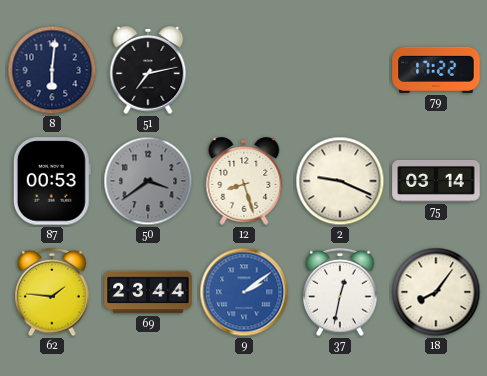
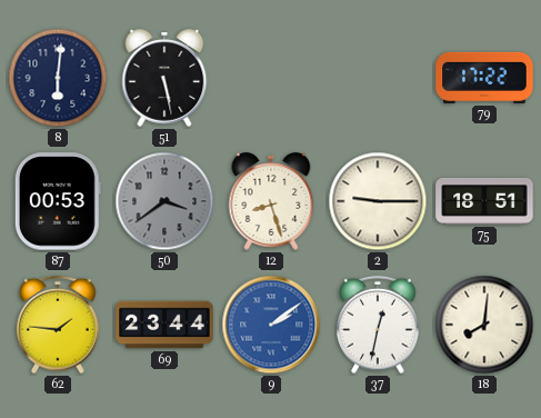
51: 7:13 -> 5:28 (164, 78)
2: 9:19 -> 9:15 (378, 201)
75: 03:14 -> 18:51 (484, 201)
18: 8:06 -> 8:01 (484, 325)
